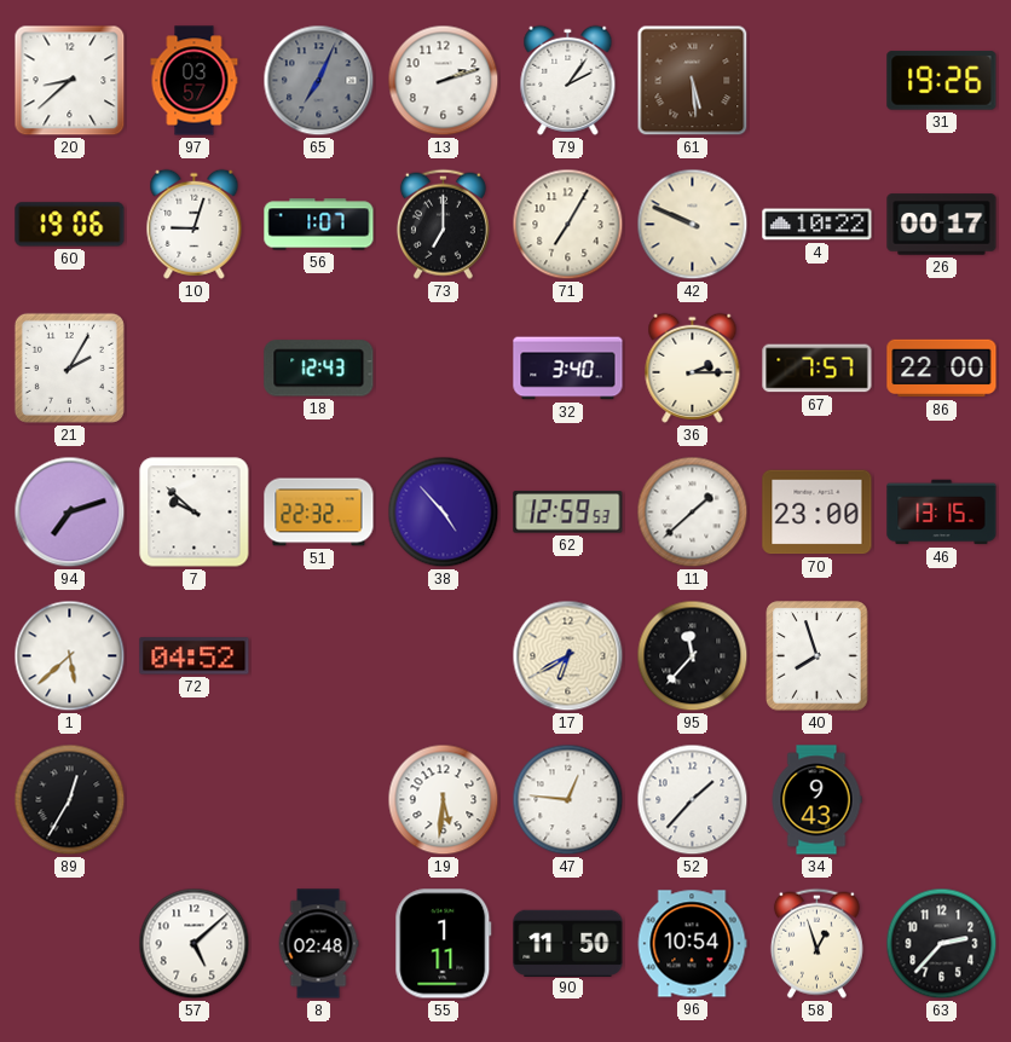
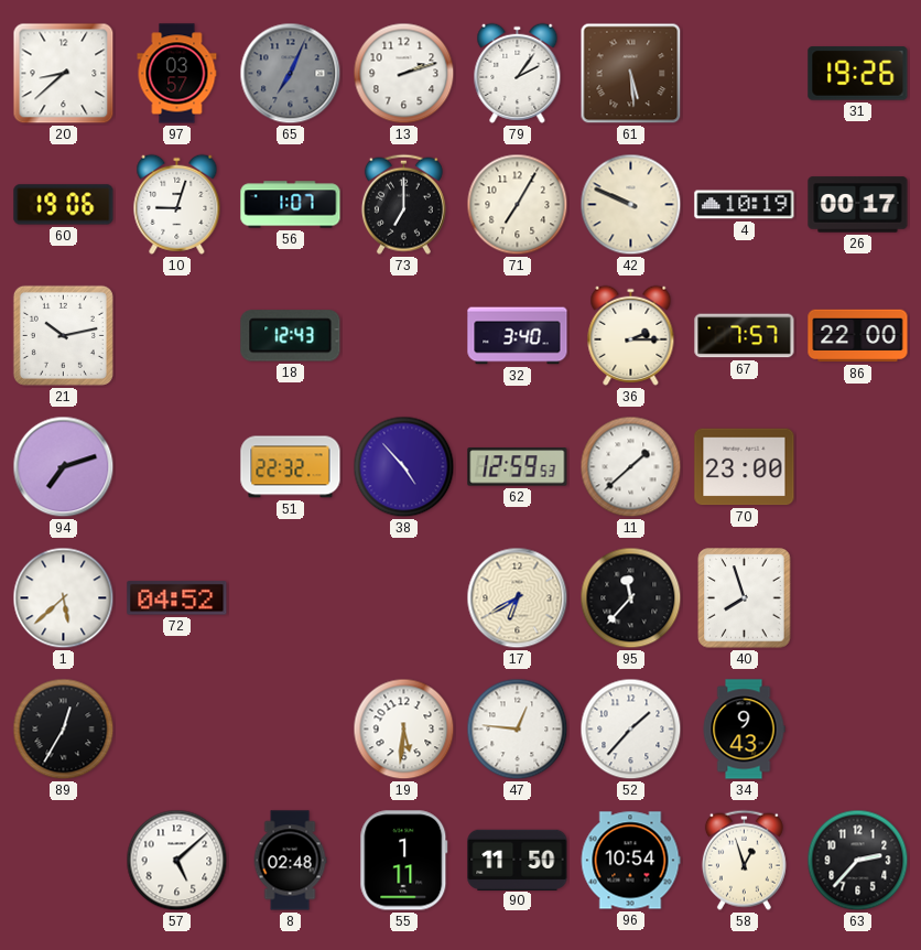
4: 10:22 -> 10:19 (745, 205)
21: 2:05 -> 10:13 (63, 335)
7: 9:52 -> none (195, 513)
46: 13:15 -> none (942, 513)
